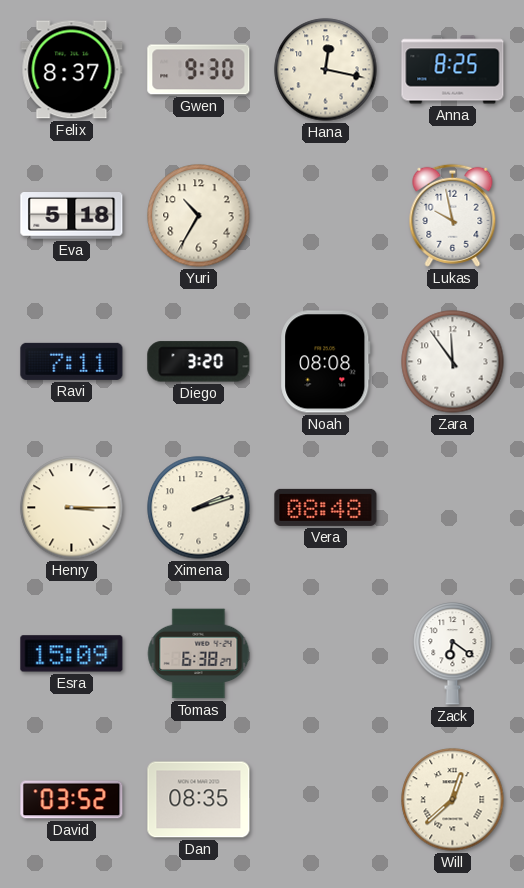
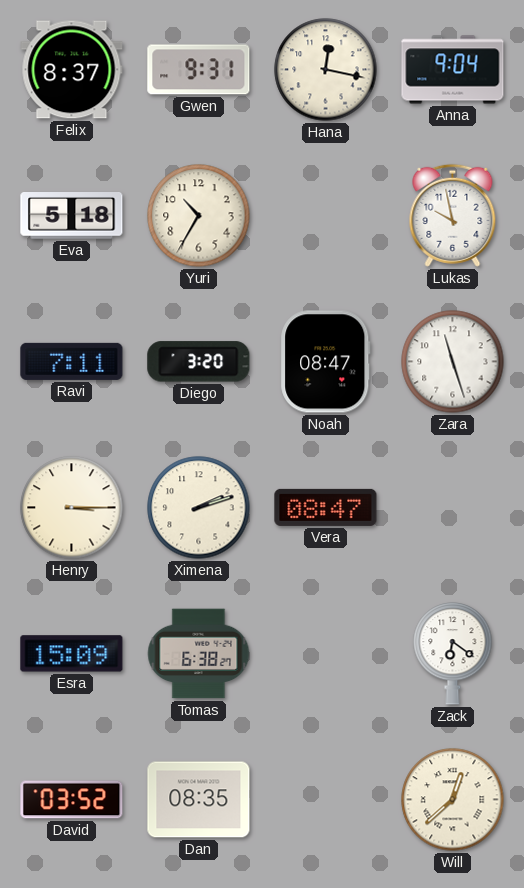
Gwen: 9:30 -> 9:31 (199, 70)
Anna: 8:25 -> 9:04 (453, 70)
Noah: 08:08 -> 08:47 (326, 362)
Zara: 11:54 -> 11:27 (453, 362)
Vera: 08:48 -> 08:47 (326, 507)
